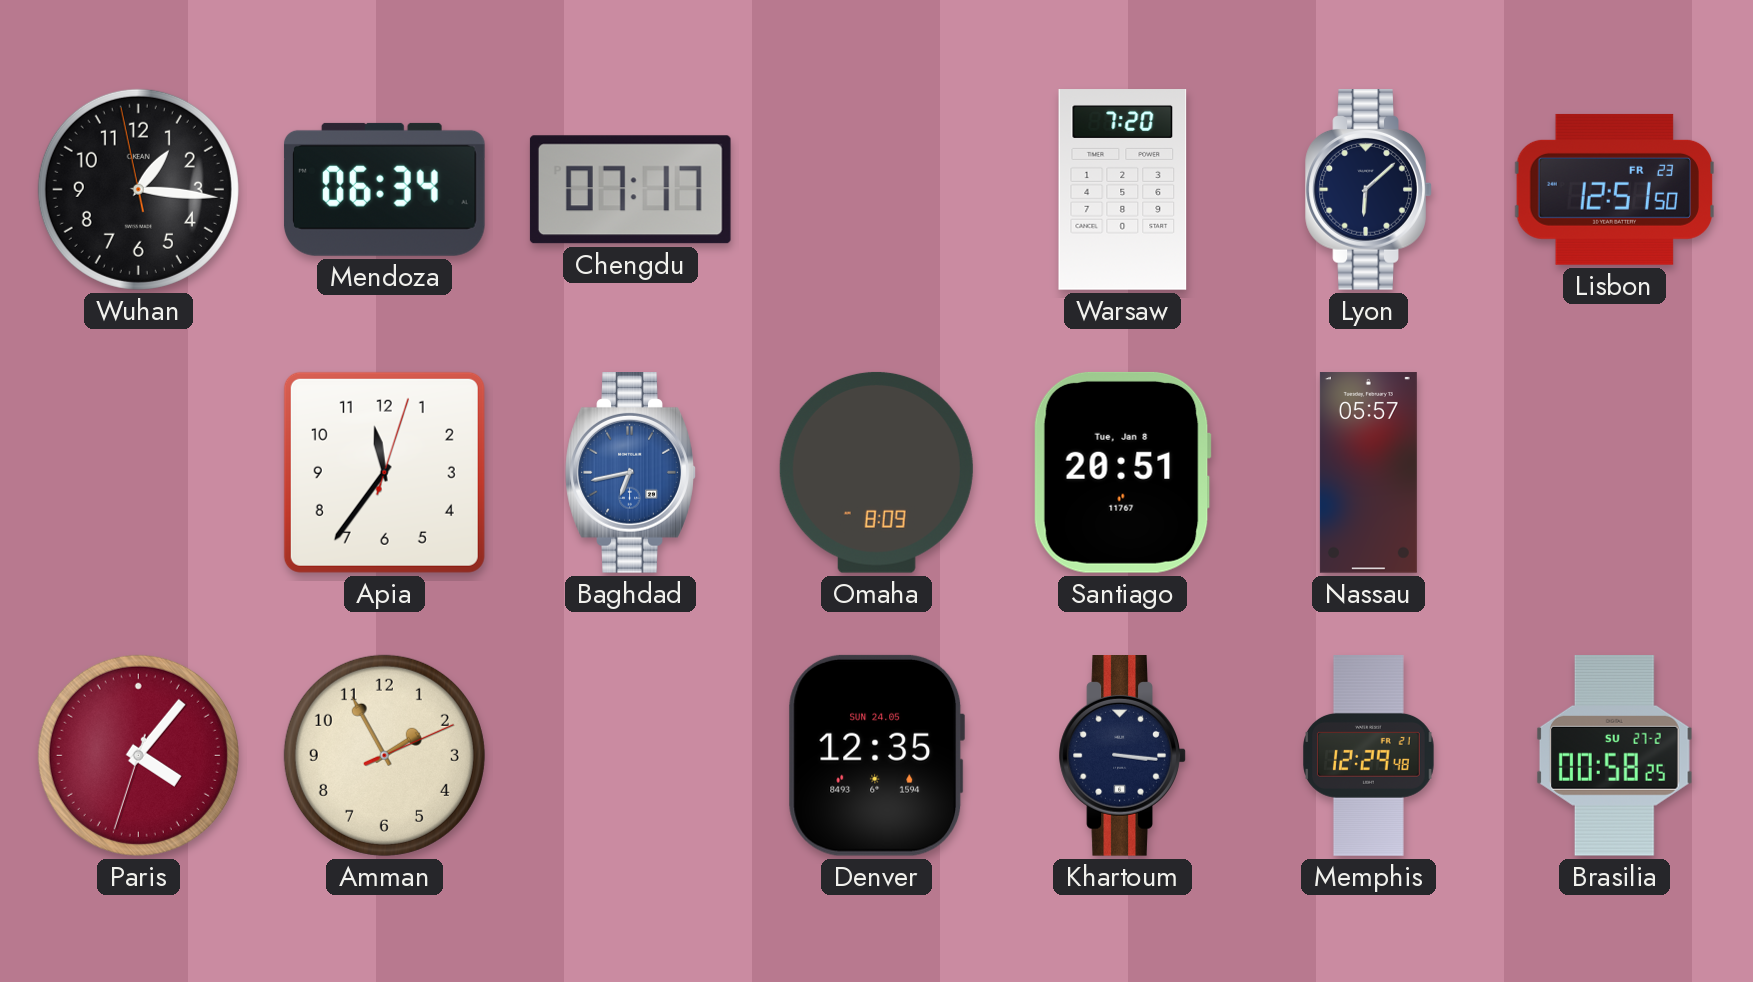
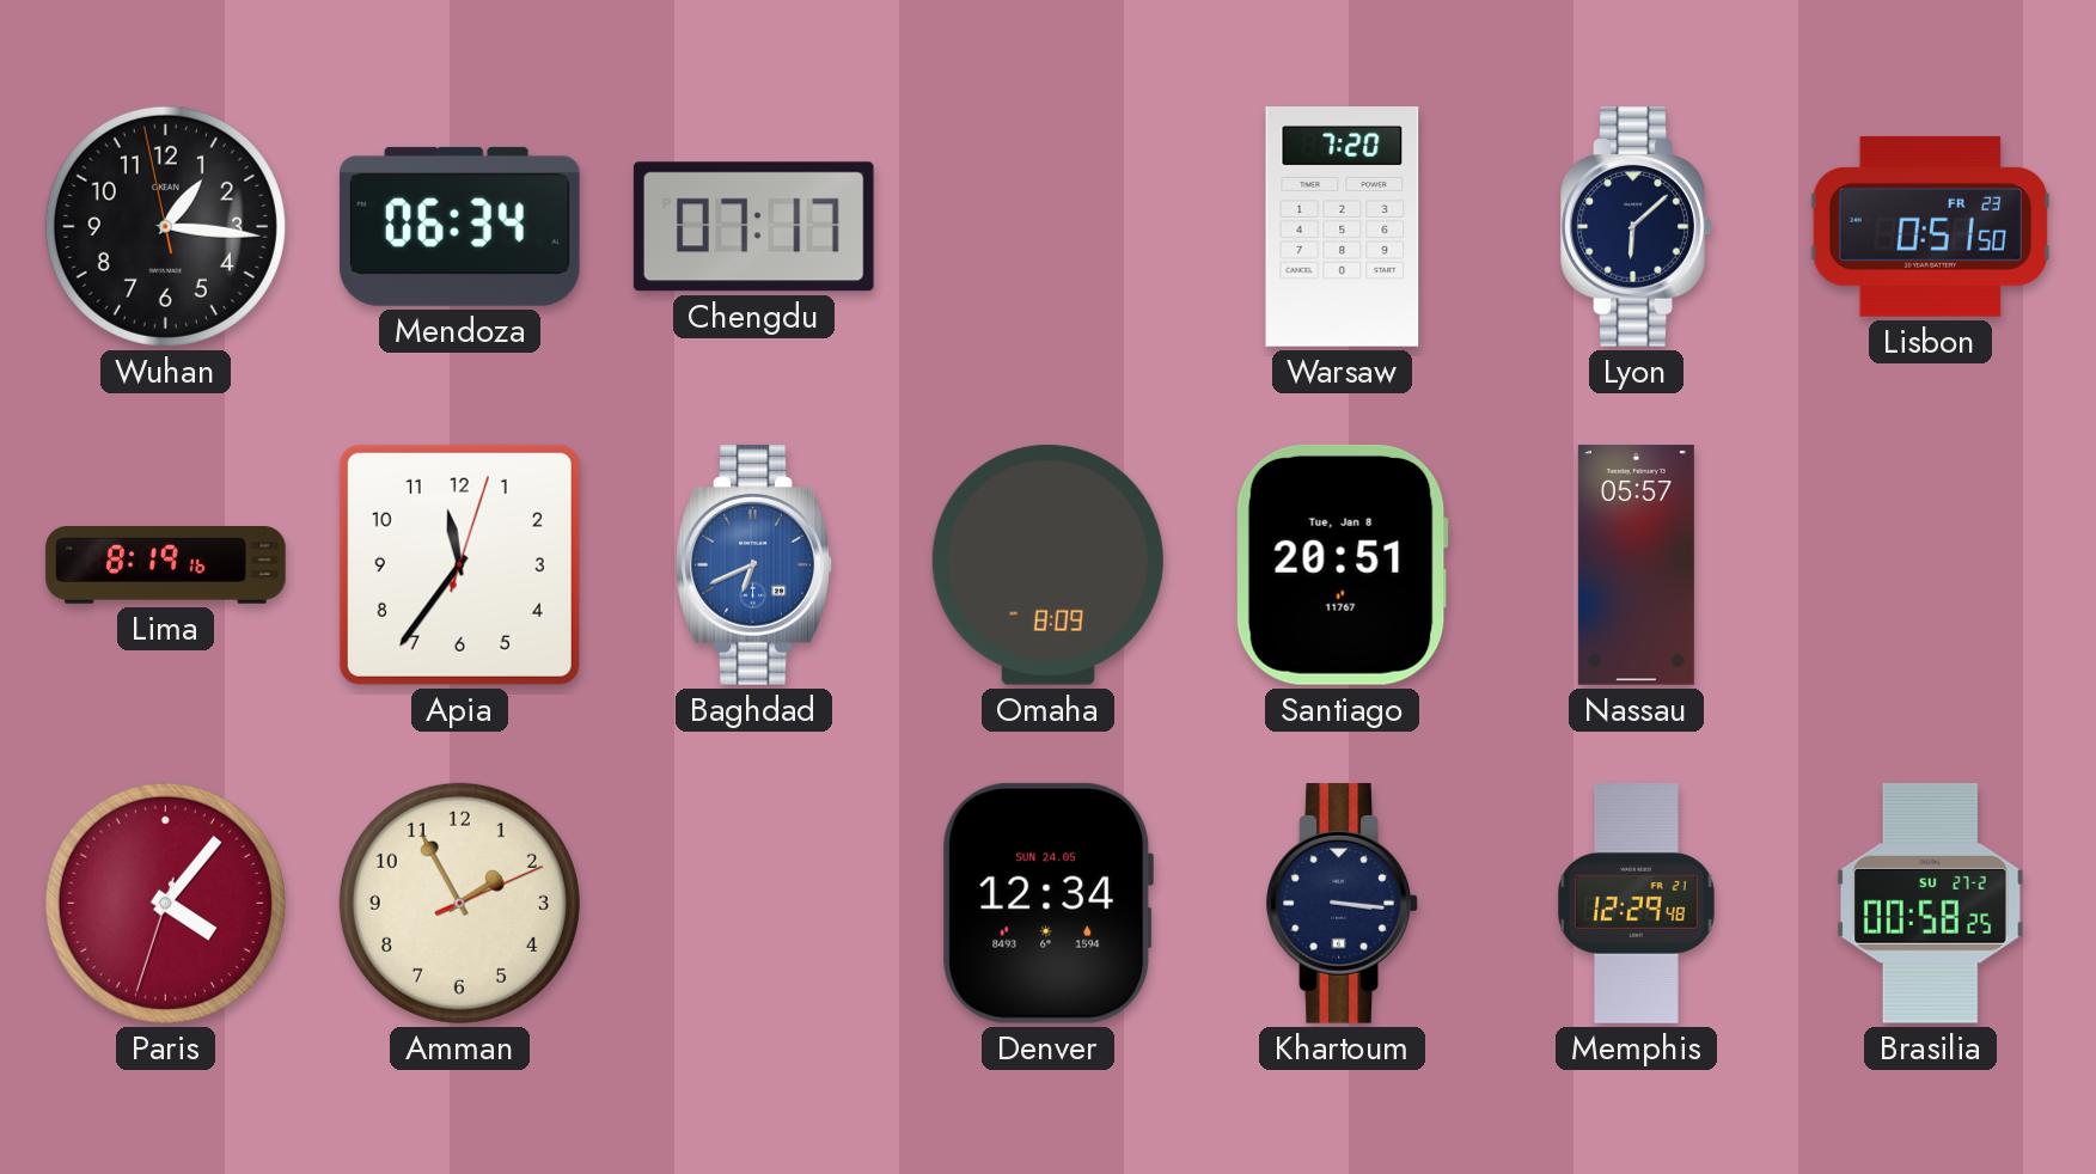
Lisbon: 12:51 -> 0:51 (1930, 226)
Lima: none -> 8:19 (166, 565)
Baghdad: 6:43 -> 6:41 (754, 565)
Denver: 12:35 -> 12:34 (1047, 903)
